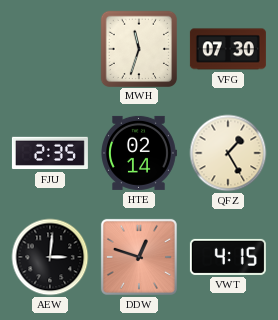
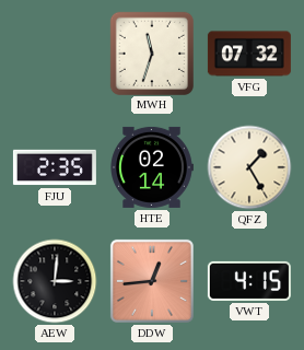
VFG: 07:30 -> 07:32 (249, 54)
DDW: 12:48 -> 12:44 (152, 281)
